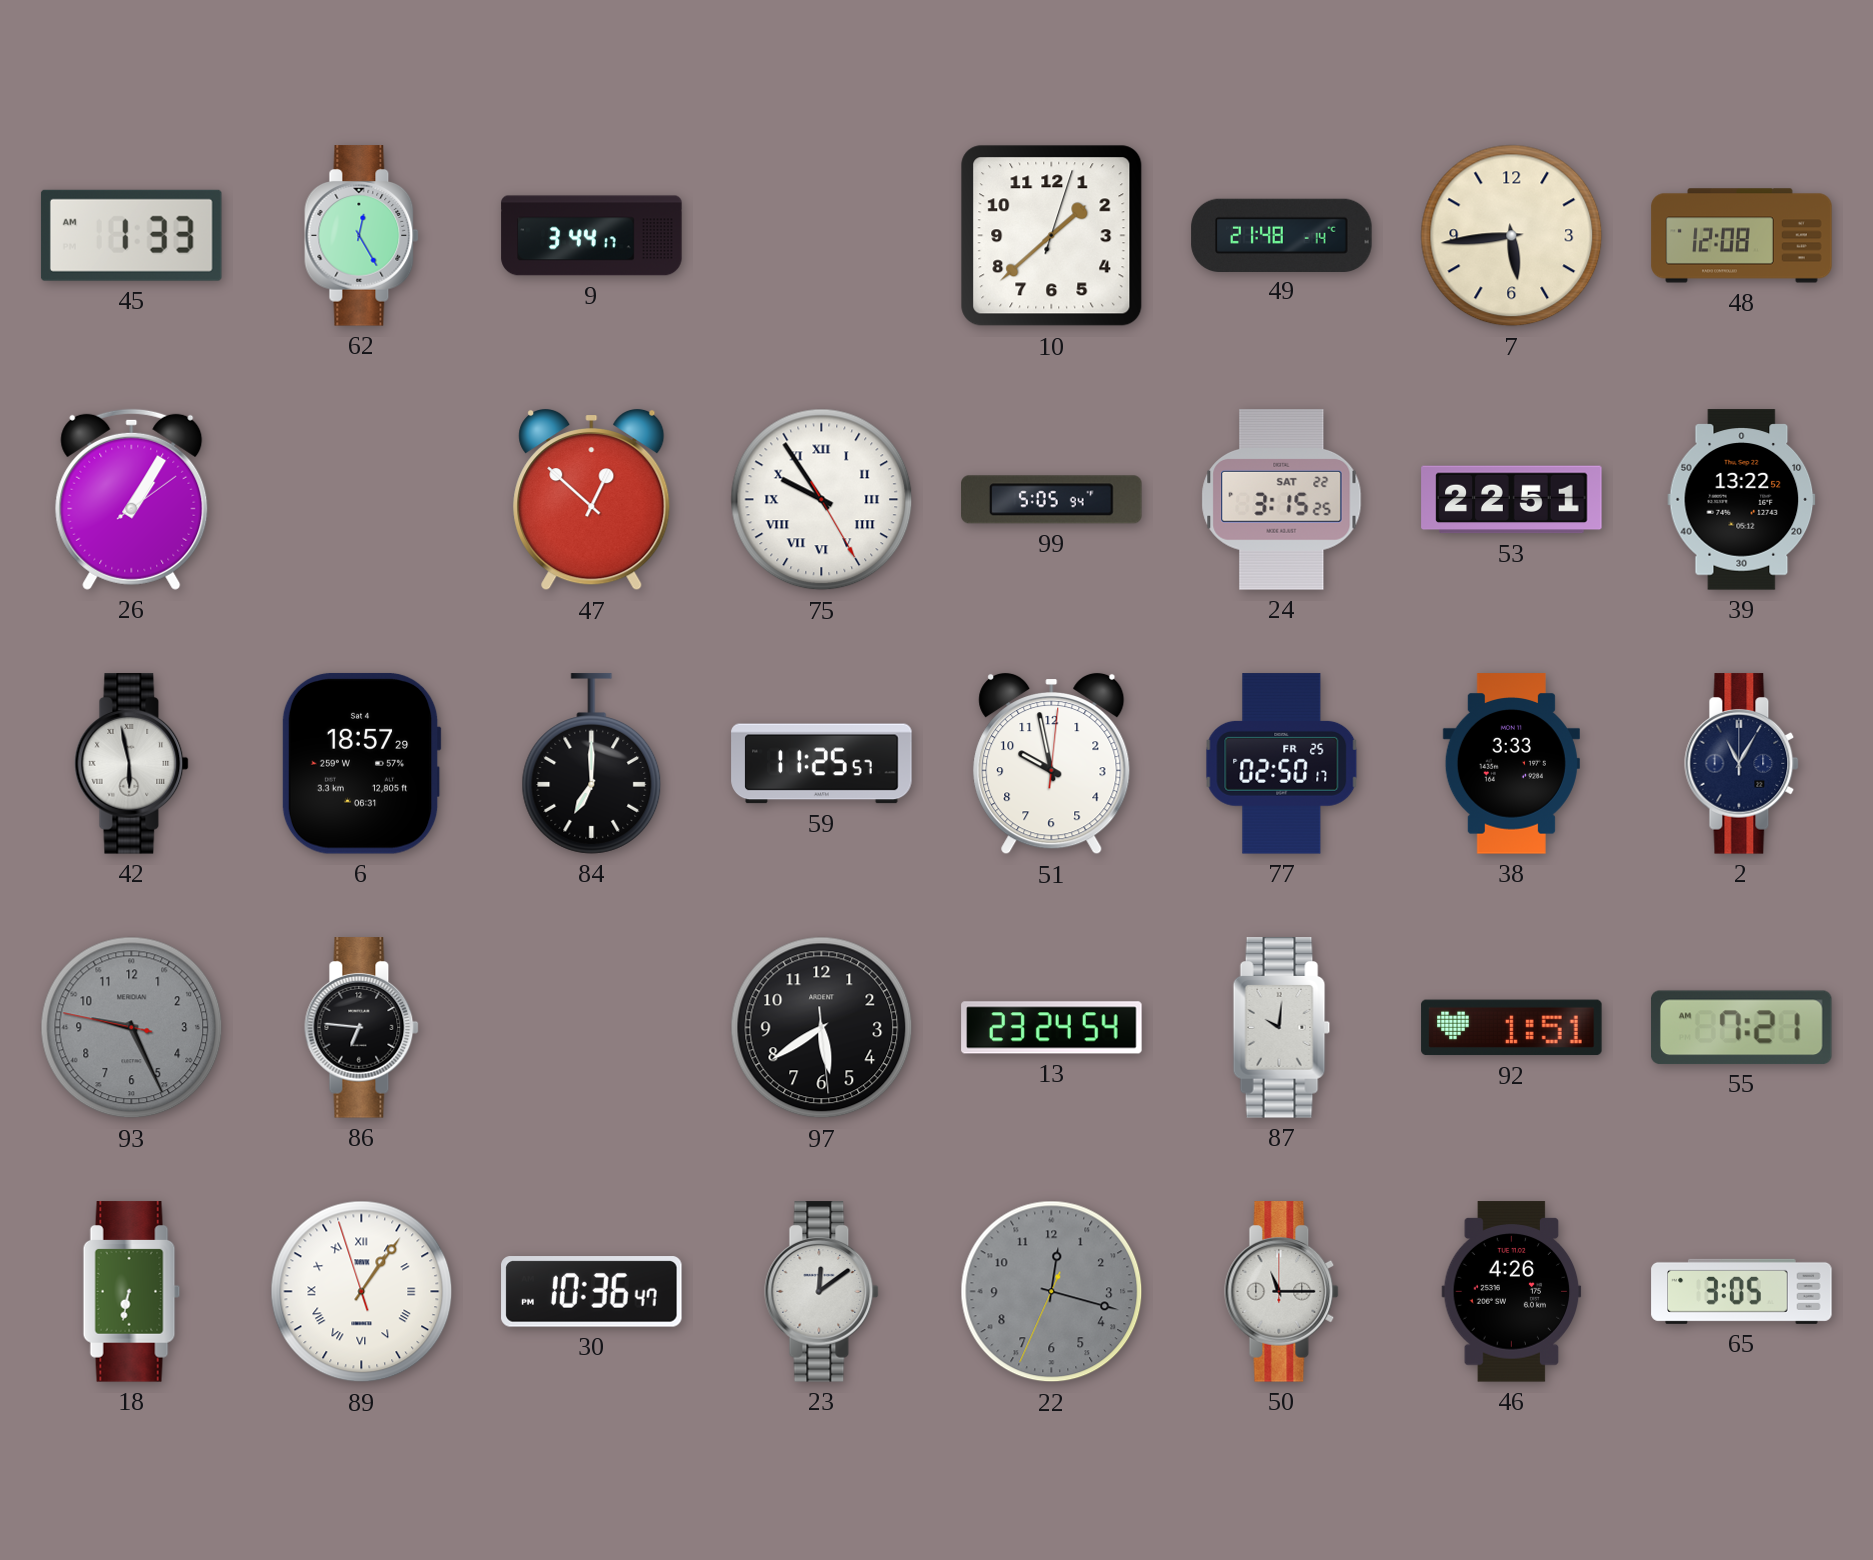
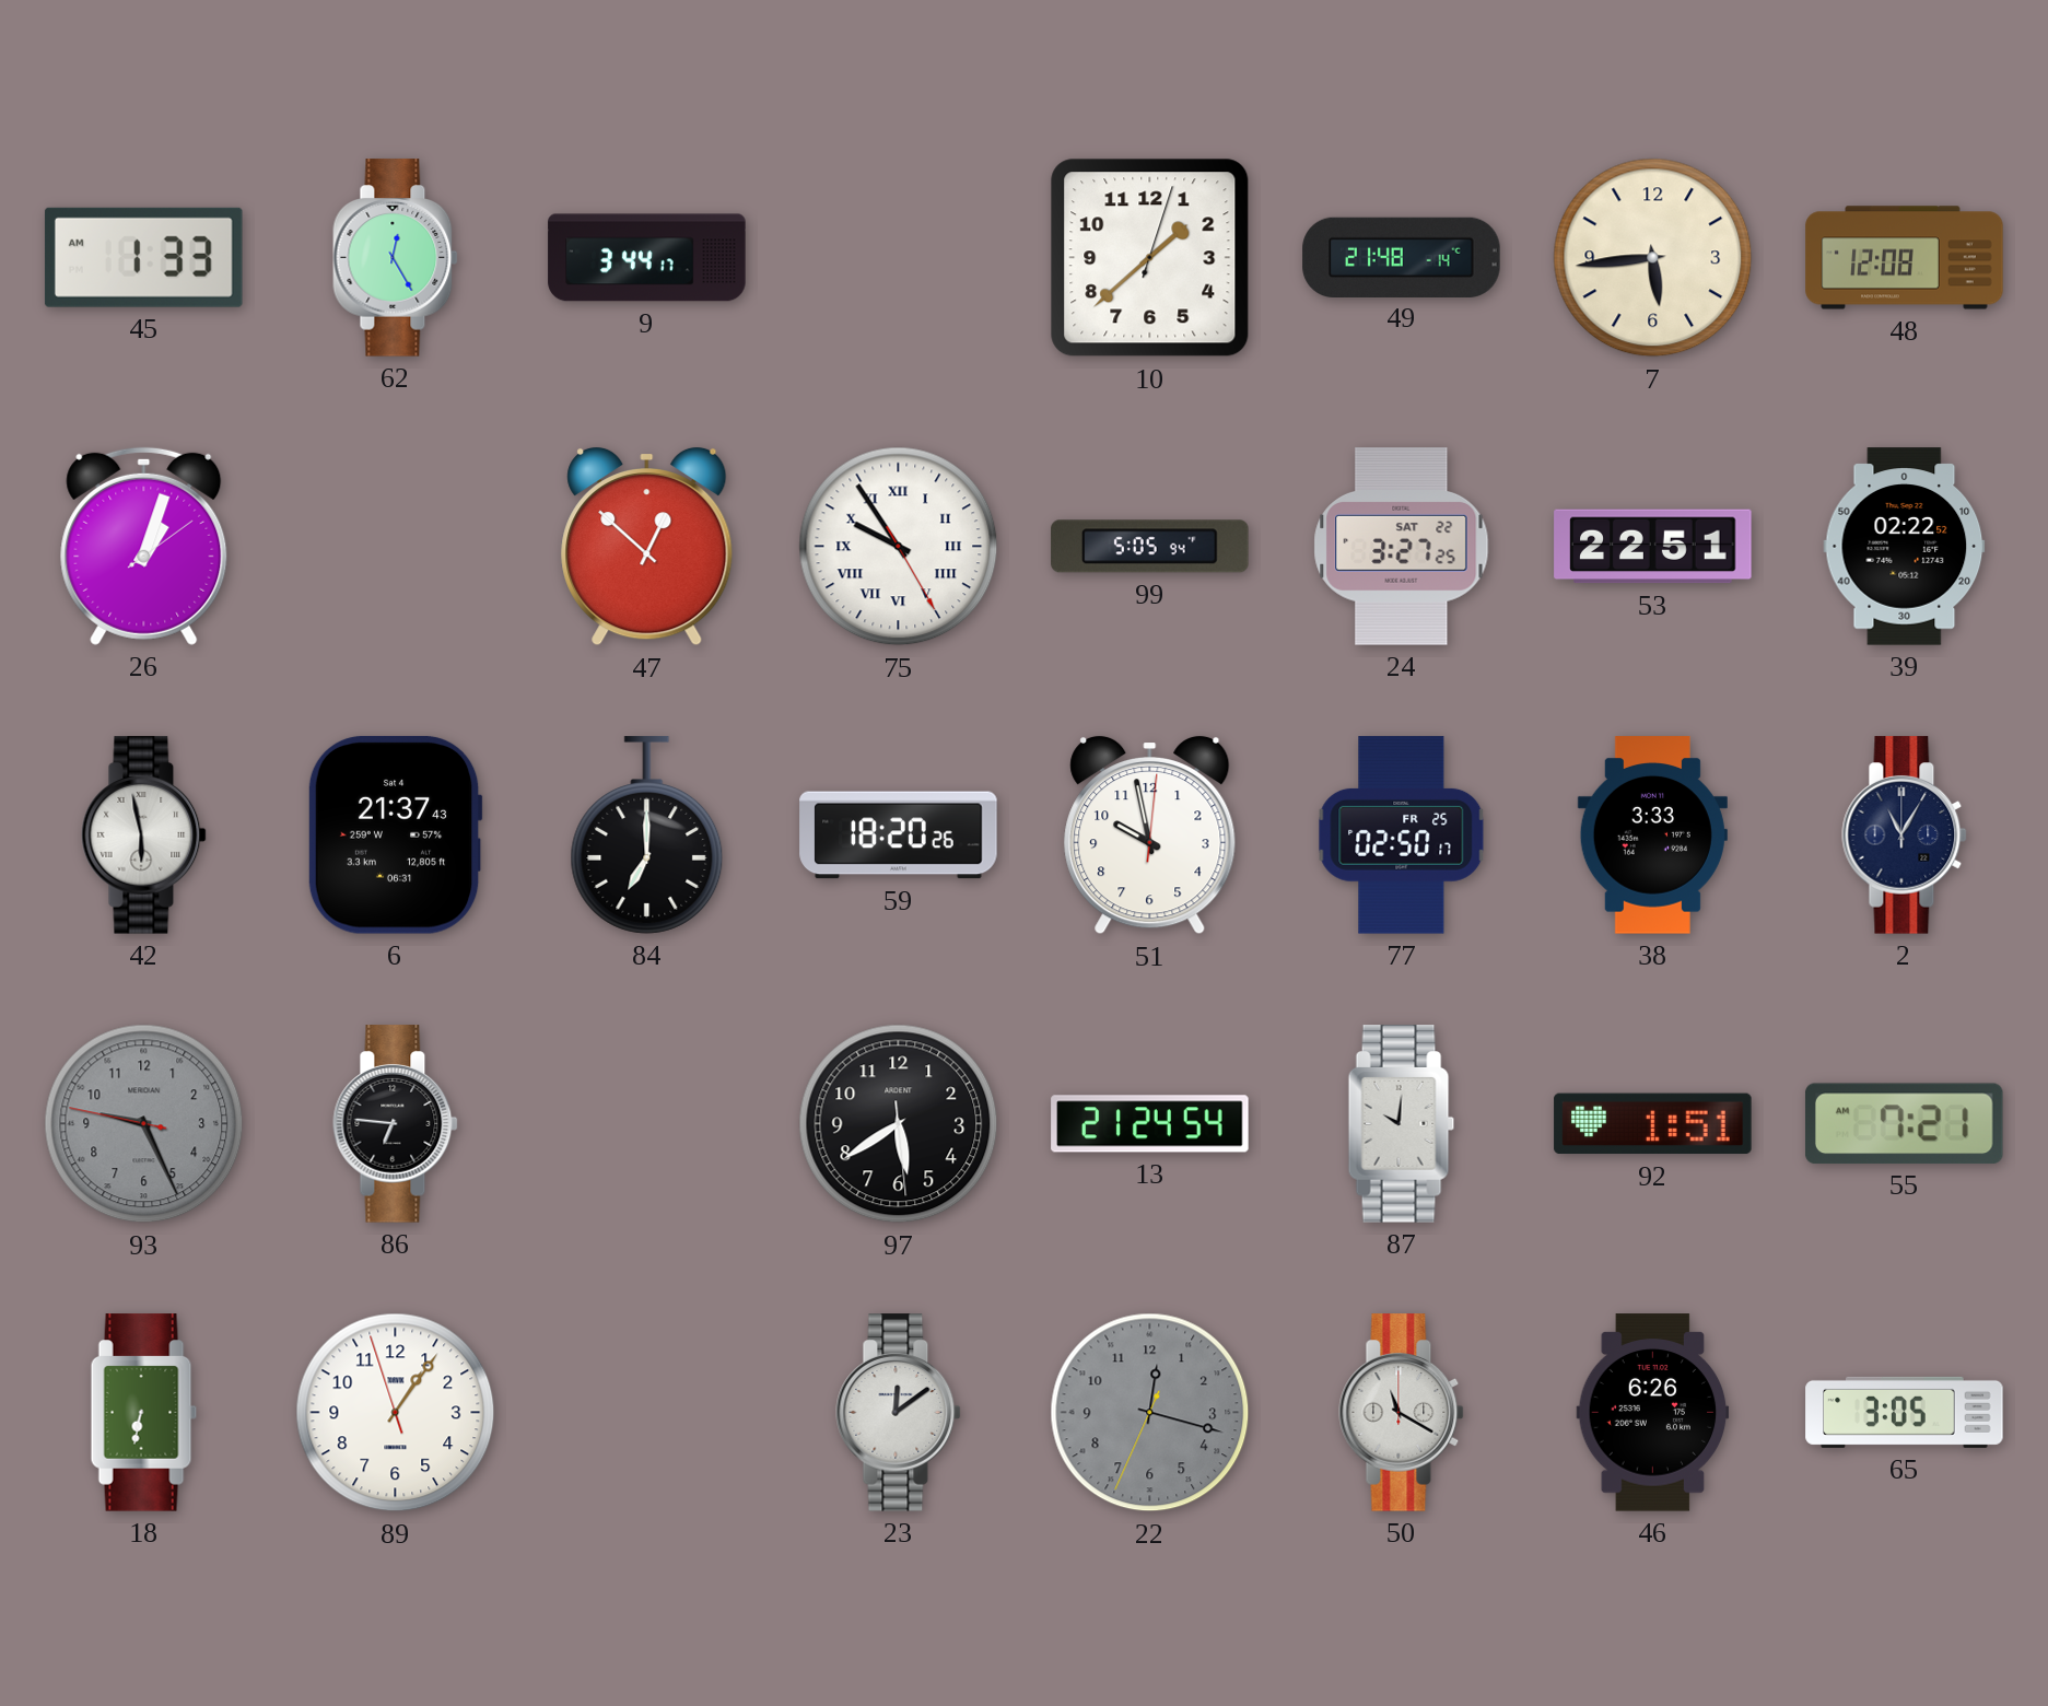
26: 1:05 -> 1:03 (144, 546)
24: 3:15 -> 3:27 (1402, 547)
39: 13:22 -> 02:22 (1905, 547)
6: 18:57 -> 21:37 (395, 834)
59: 11:25 -> 18:20 (899, 836)
13: 23:24 -> 21:24 (1150, 1124)
89 numerals: Roman -> Arabic (396, 1413)
30: 10:36 -> none (592, 1292)
50: 11:15 -> 11:20 (1402, 1413)
46: 4:26 -> 6:26 (1653, 1413)
